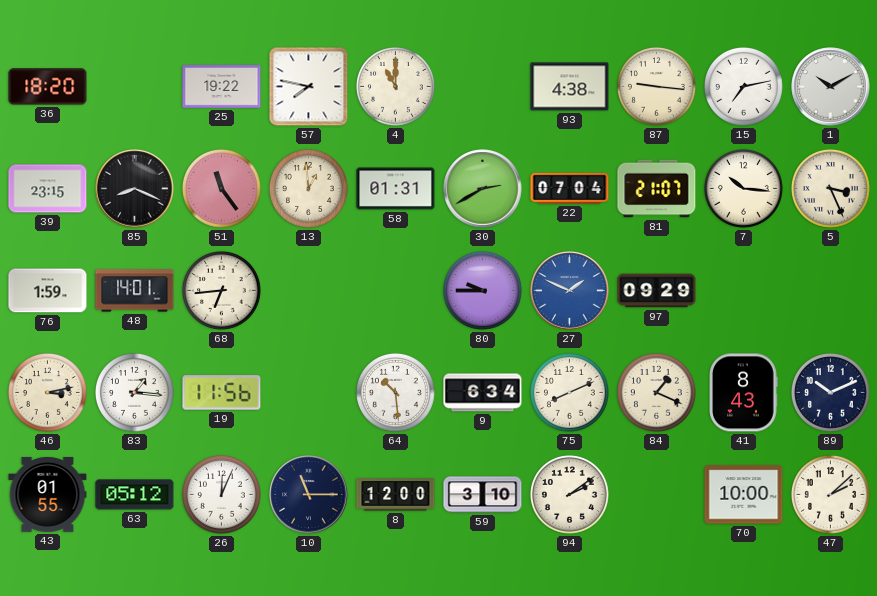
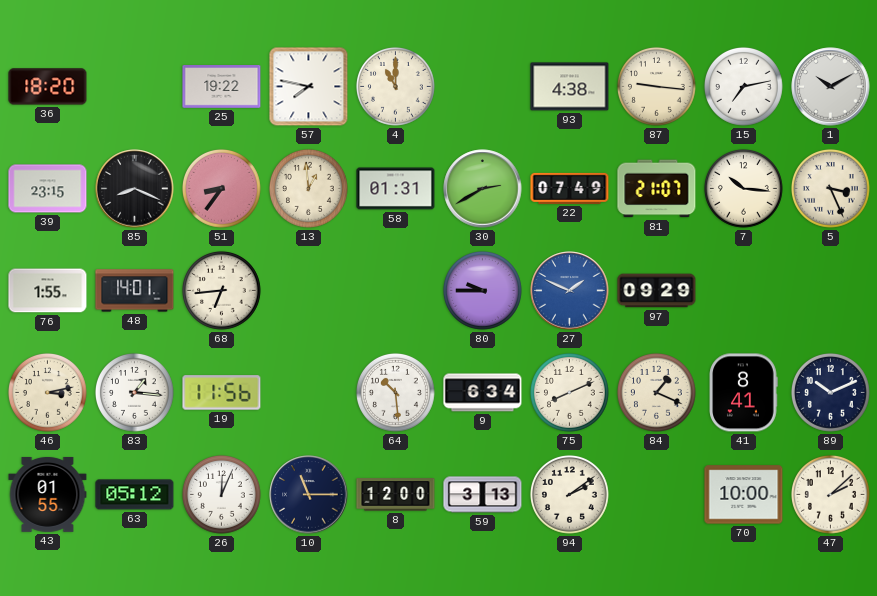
51: 11:24 -> 8:36 (221, 188)
22: 07:04 -> 07:49 (570, 188)
76: 1:59 -> 1:55 (48, 291)
41: 8:43 -> 8:41 (743, 393)
59: 3:10 -> 3:13 (483, 495)
